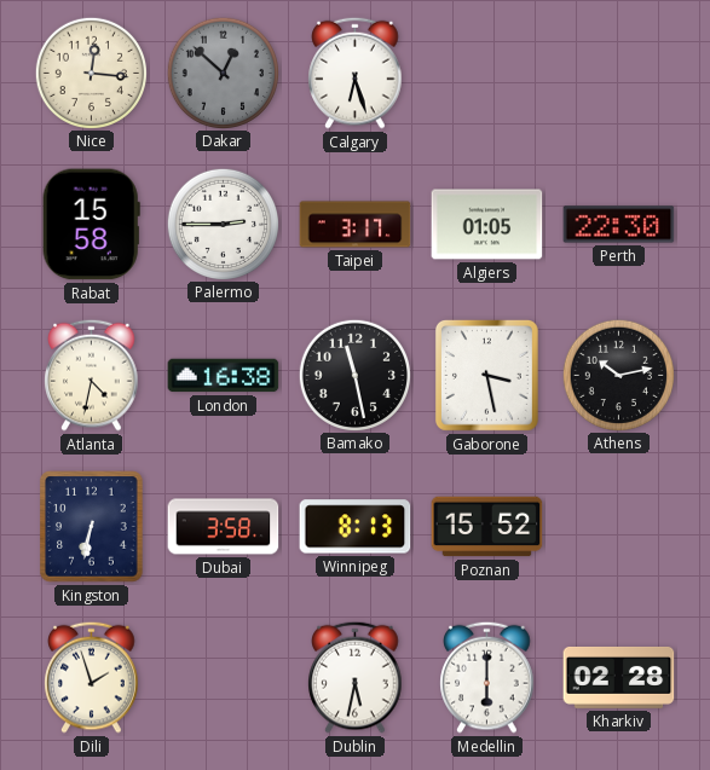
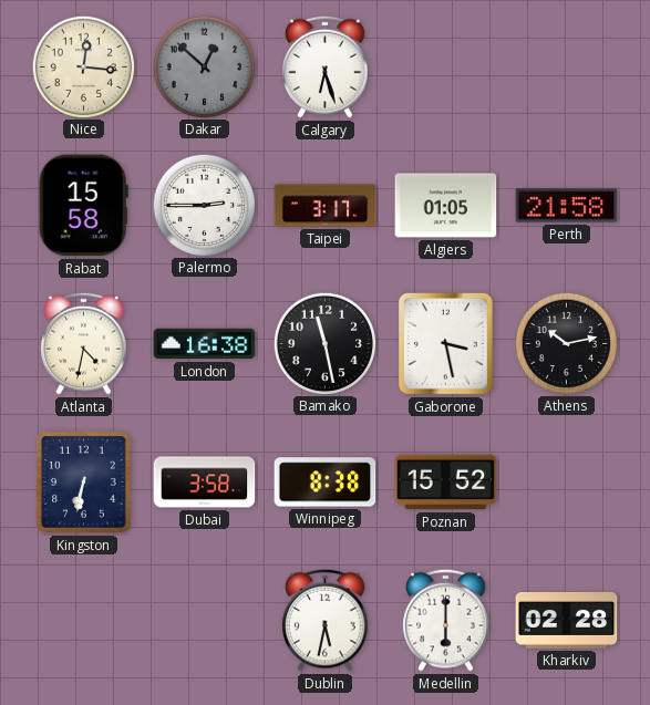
Perth: 22:30 -> 21:58 (567, 206)
Winnipeg: 8:13 -> 8:38 (326, 483)
Dili: 1:57 -> none (92, 677)
